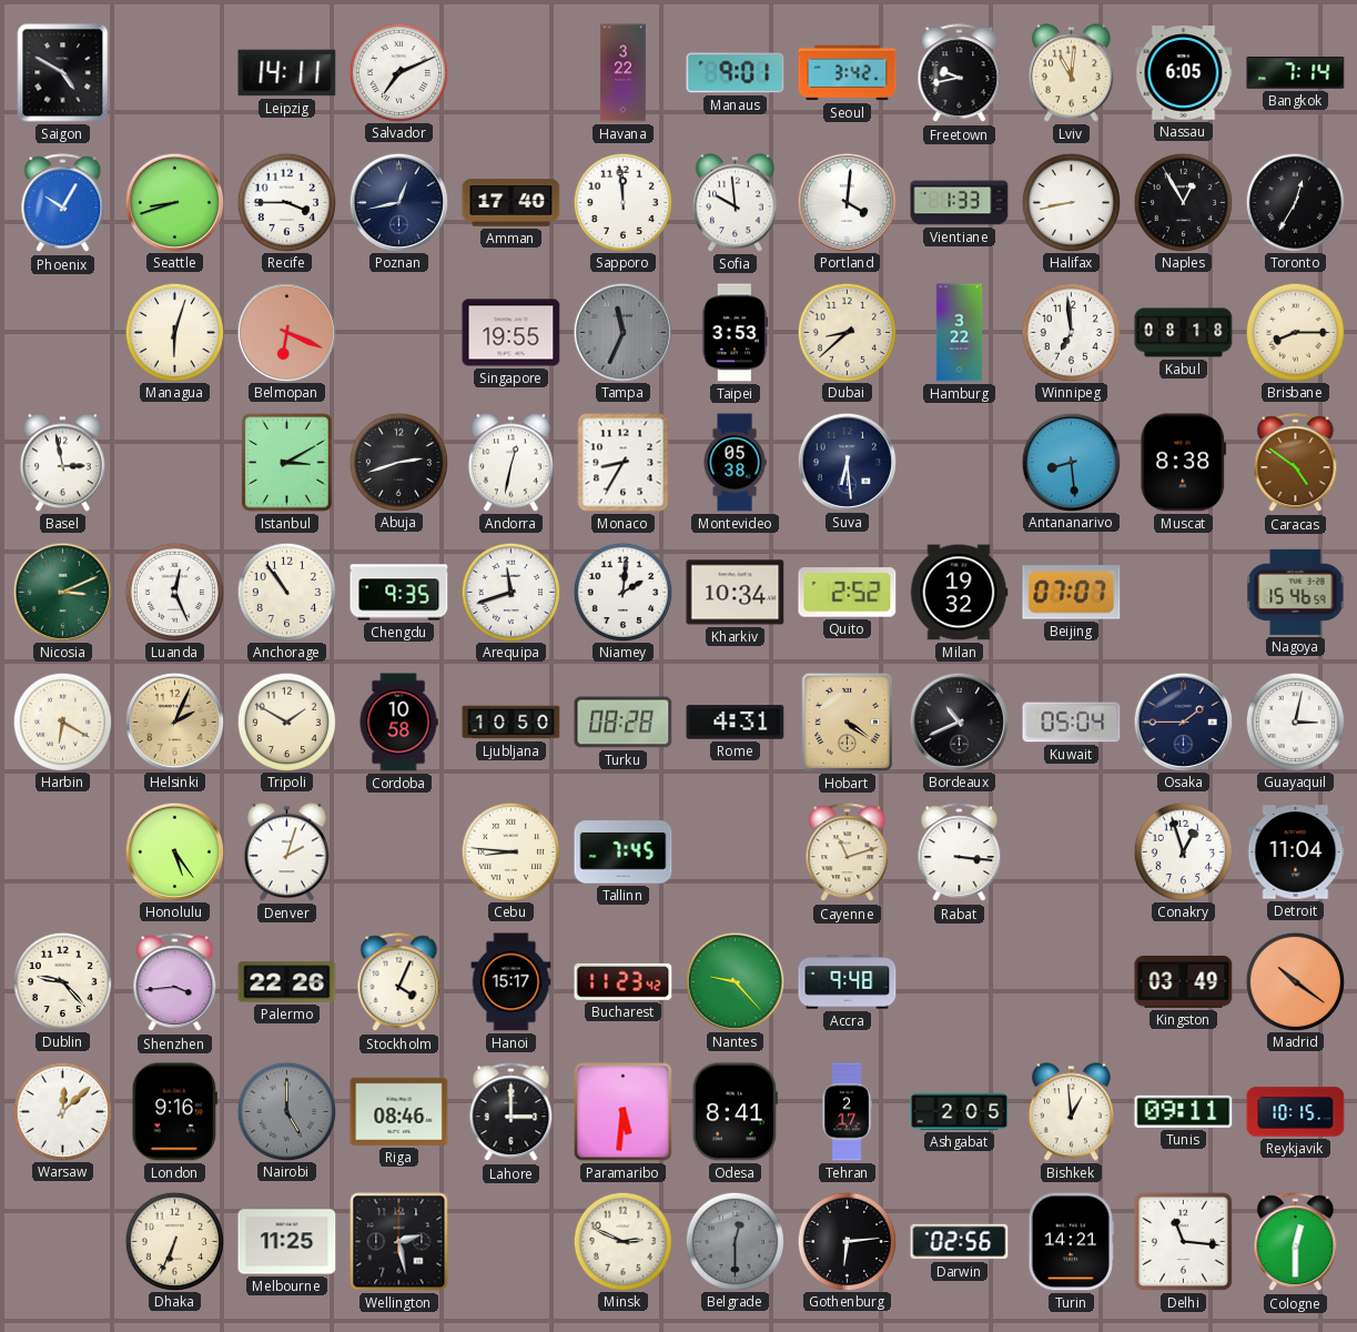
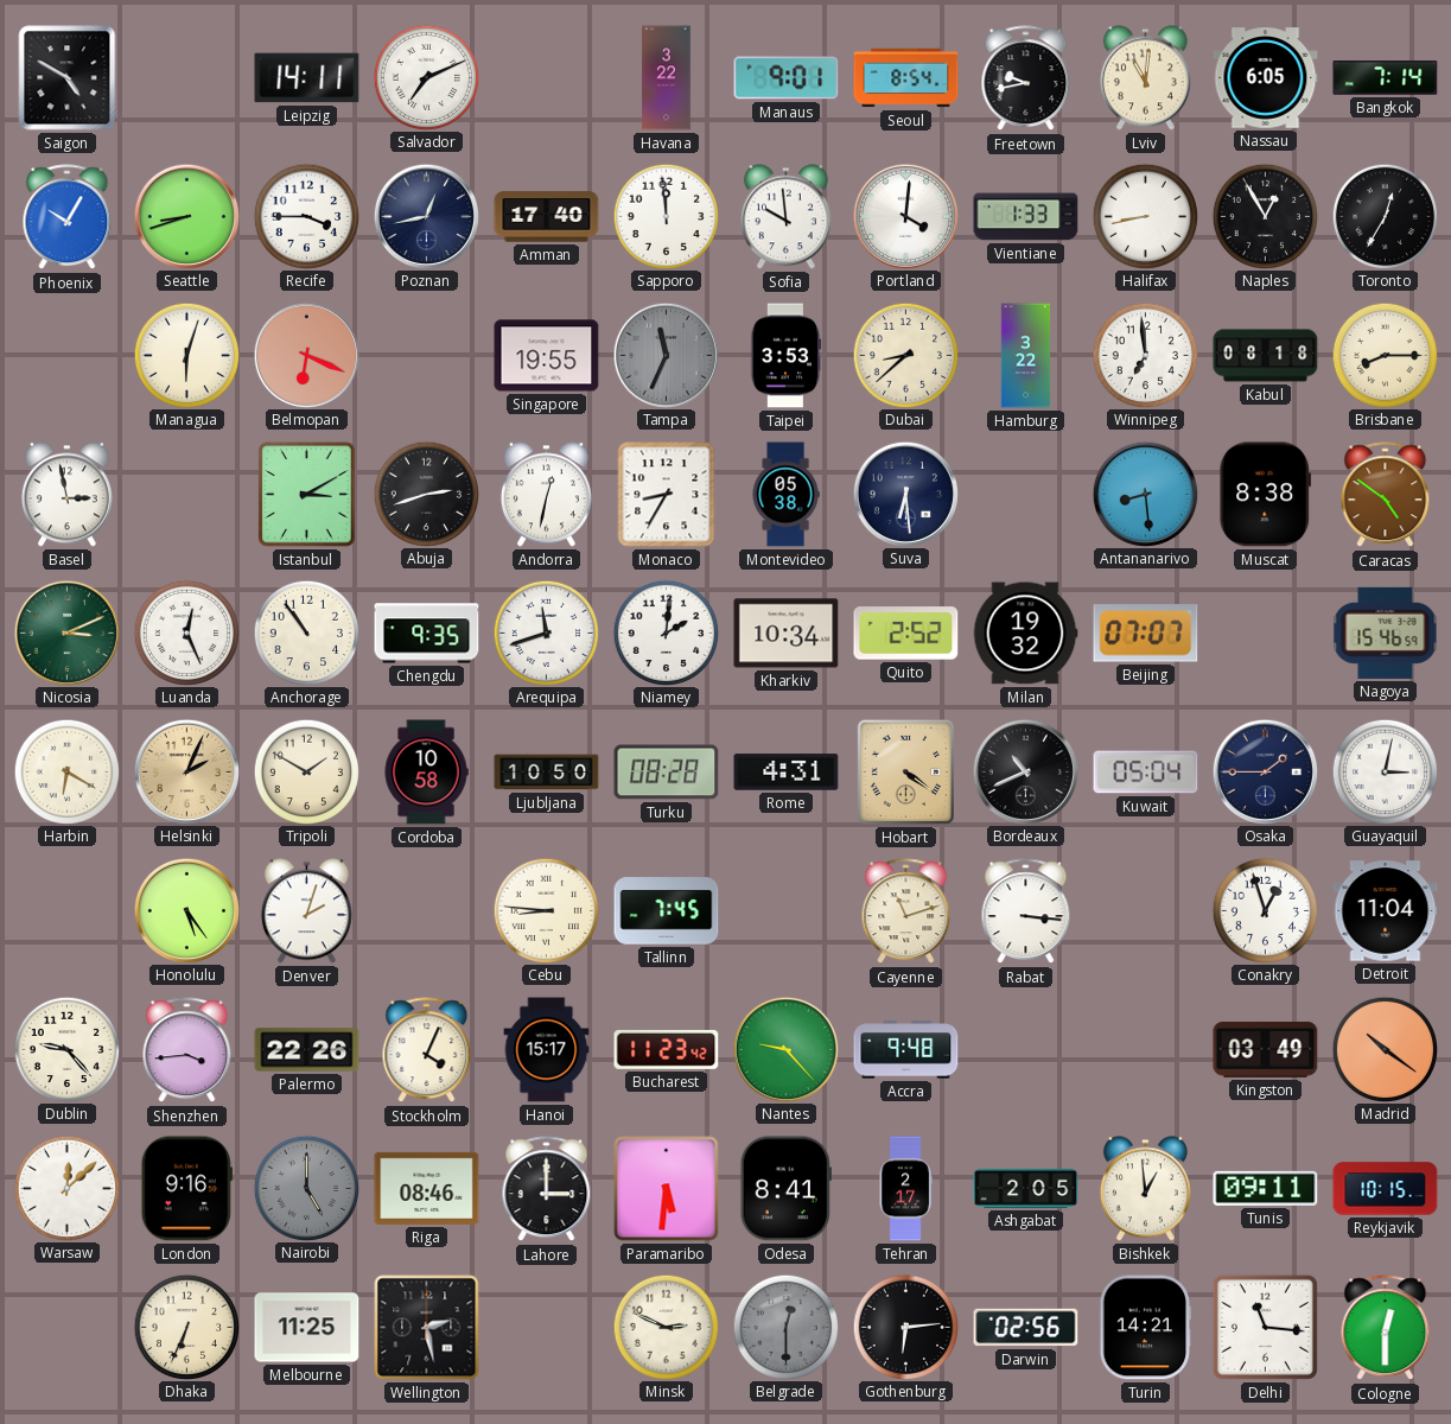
Seoul: 3:42 -> 8:54 (906, 78)
